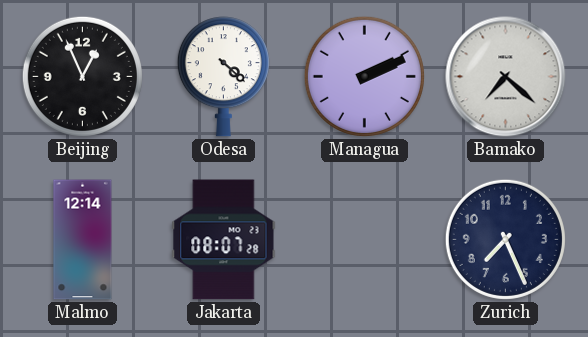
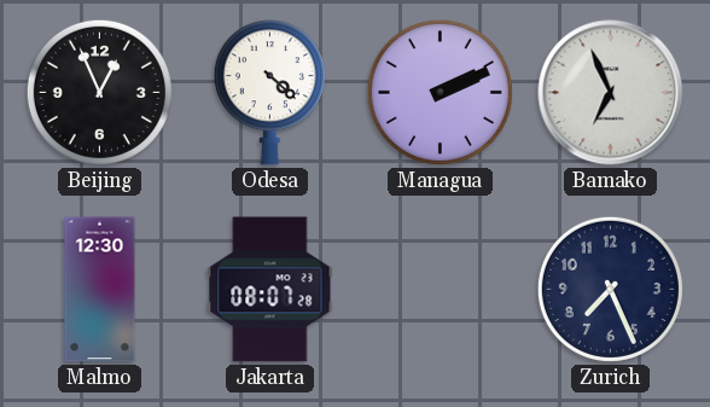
Bamako: 7:22 -> 6:56 (611, 93)
Malmo: 12:14 -> 12:30 (100, 290)
